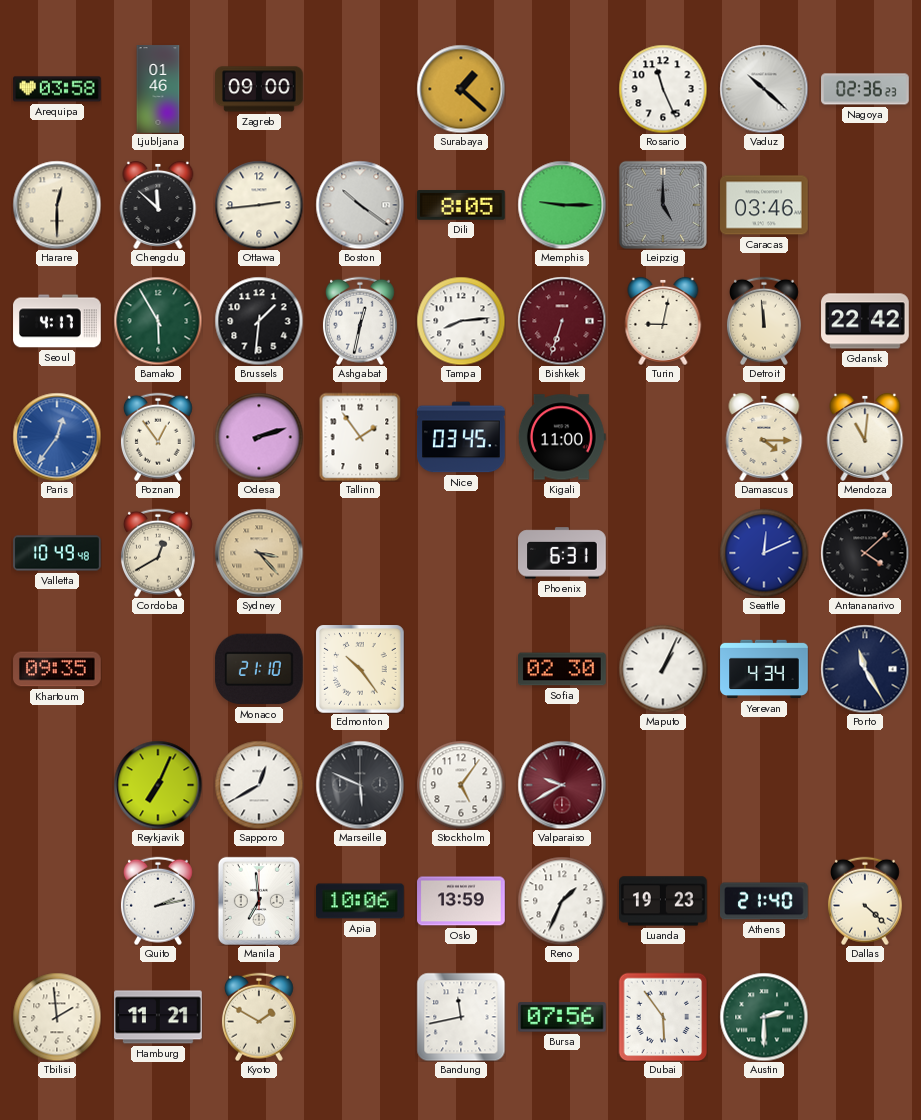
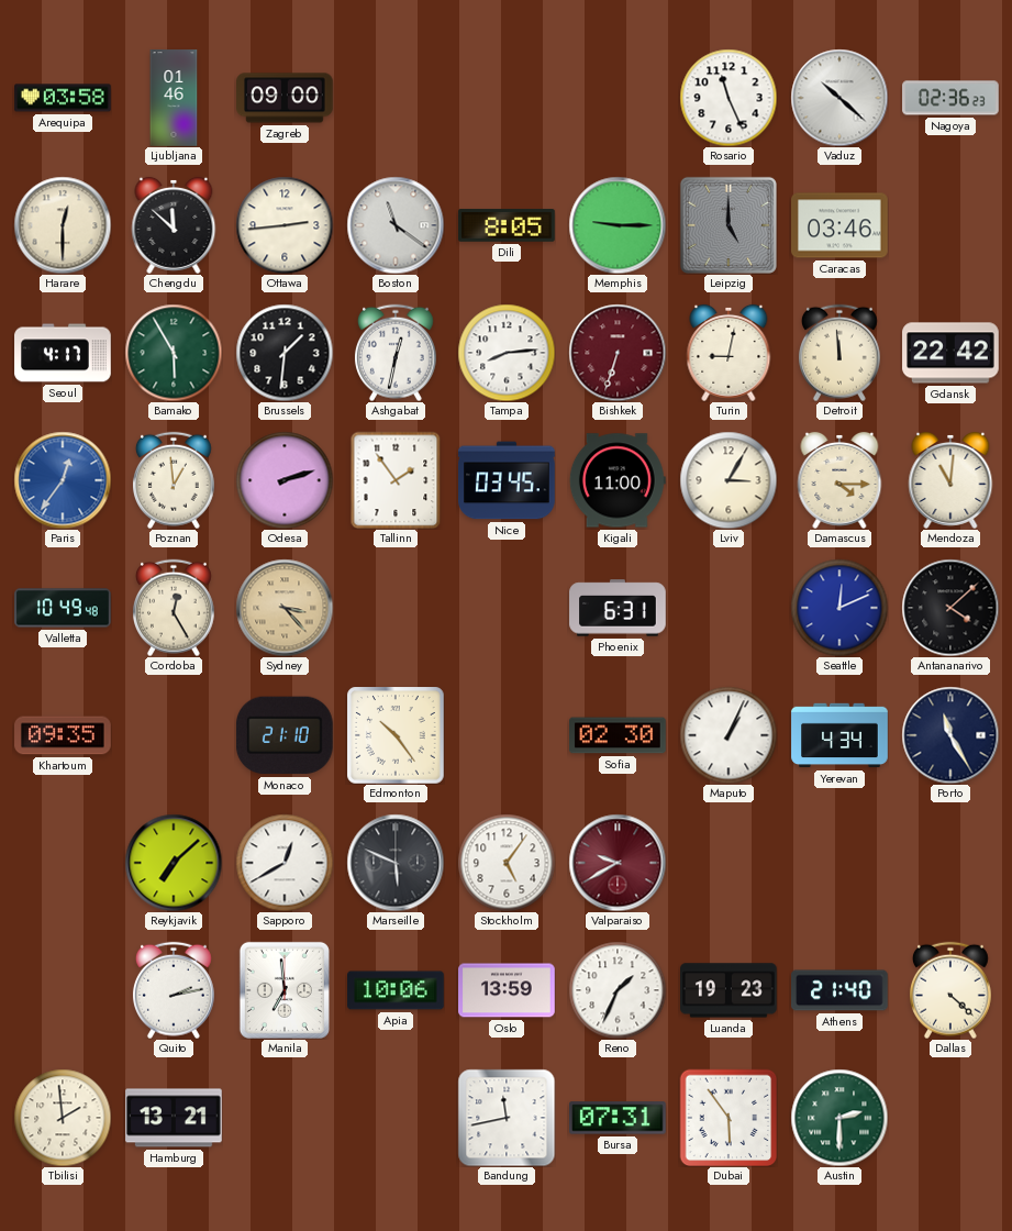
Surabaya: 1:22 -> none (461, 89)
Boston: 10:21 -> 11:21 (396, 225)
Poznan: 12:54 -> 12:59 (174, 480)
Lviv: none -> 3:05 (729, 480)
Cordoba: 12:40 -> 12:25 (174, 608)
Reykjavik: 7:04 -> 7:08 (174, 863)
Hamburg: 11:21 -> 13:21 (174, 1118)
Kyoto: 1:50 -> none (259, 1017)
Bursa: 07:56 -> 07:31 (619, 1118)
